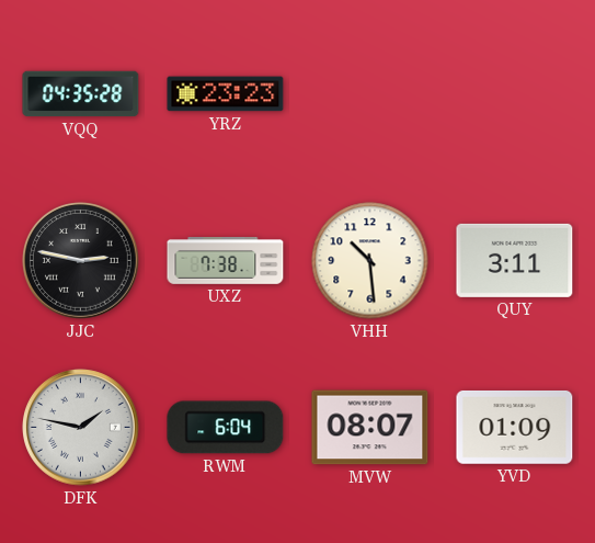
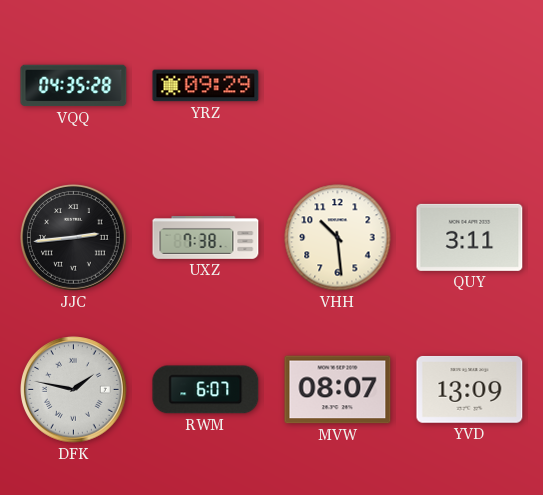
YRZ: 23:23 -> 09:29 (206, 86)
JJC: 2:47 -> 2:44 (74, 238)
RWM: 6:04 -> 6:07 (206, 390)
YVD: 01:09 -> 13:09 (470, 389)
